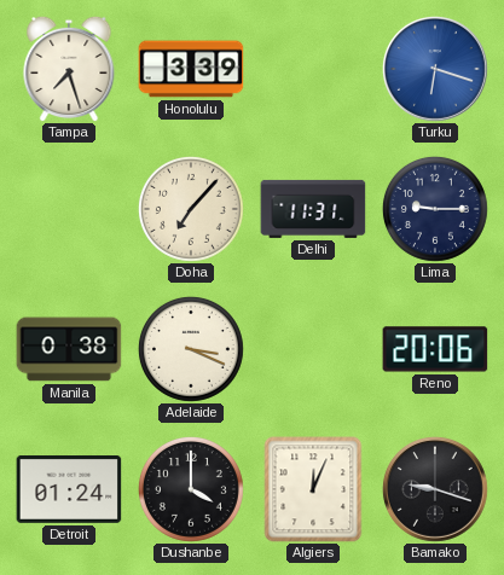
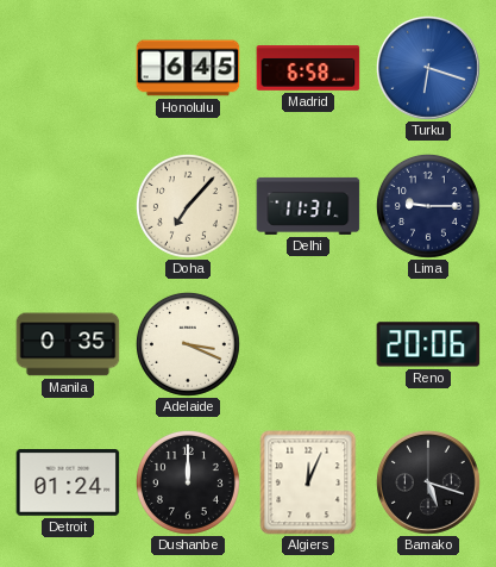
Tampa: 7:27 -> none (69, 69)
Honolulu: 3:39 -> 6:45 (188, 68)
Madrid: none -> 6:58 (308, 69)
Manila: 0:38 -> 0:35 (68, 344)
Dushanbe: 4:00 -> 12:00 (188, 482)
Bamako: 9:18 -> 5:18 (429, 484)
